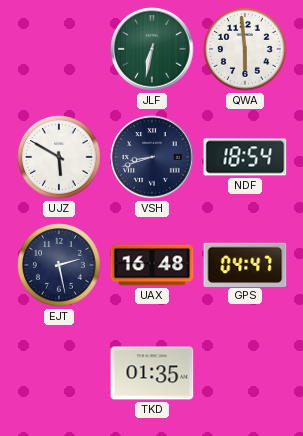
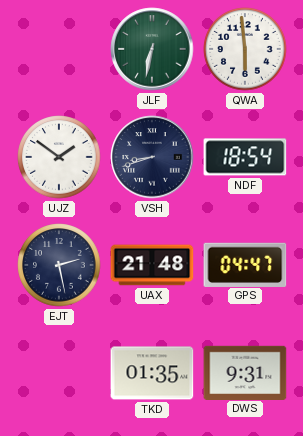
UJZ: 5:50 -> 1:51 (59, 157)
UAX: 16:48 -> 21:48 (152, 265)
DWS: none -> 9:31 (245, 372)
